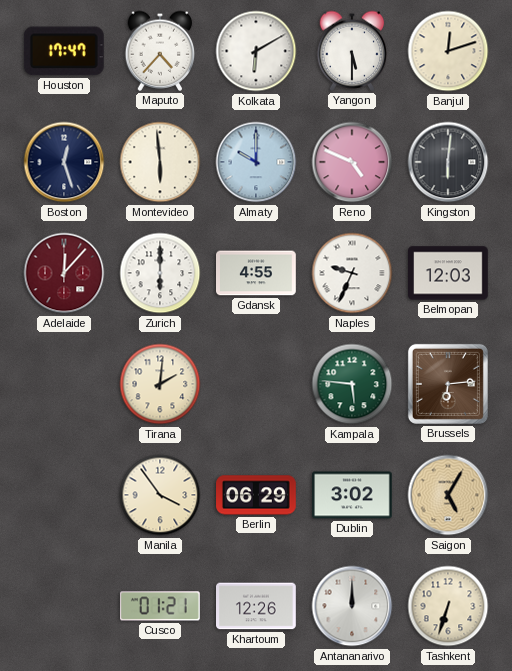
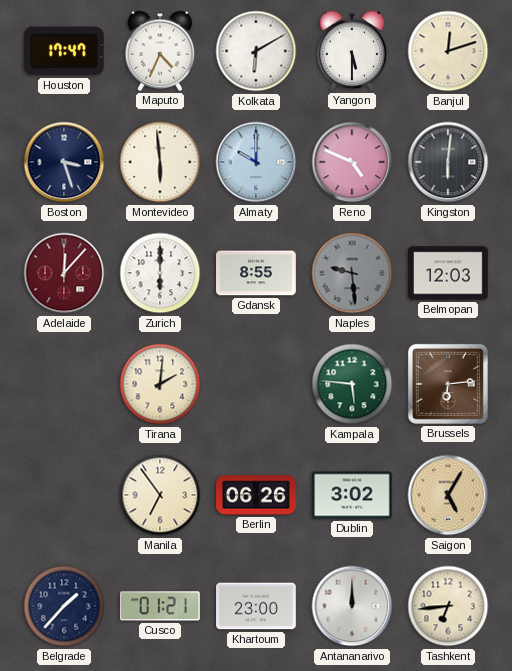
Maputo: 4:37 -> 4:34 (160, 51)
Boston: 12:27 -> 3:27 (64, 162)
Gdansk: 4:55 -> 8:55 (257, 273)
Naples: 9:34 -> 9:29 (352, 273)
Naples dial: white -> grey (352, 273)
Manila: 3:54 -> 6:54 (160, 495)
Berlin: 06:29 -> 06:26 (256, 495)
Belgrade: none -> 1:37 (64, 606)
Khartoum: 12:26 -> 23:00 (257, 606)
Tashkent: 6:33 -> 6:44 (448, 606)
